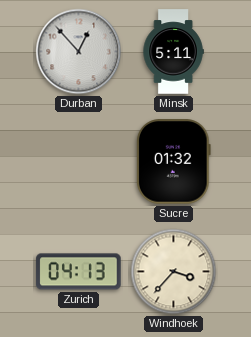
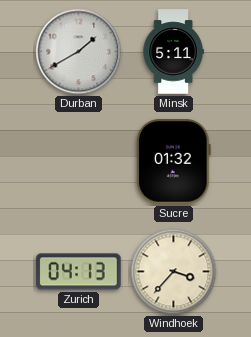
Durban: 12:53 -> 1:40 (79, 52)
